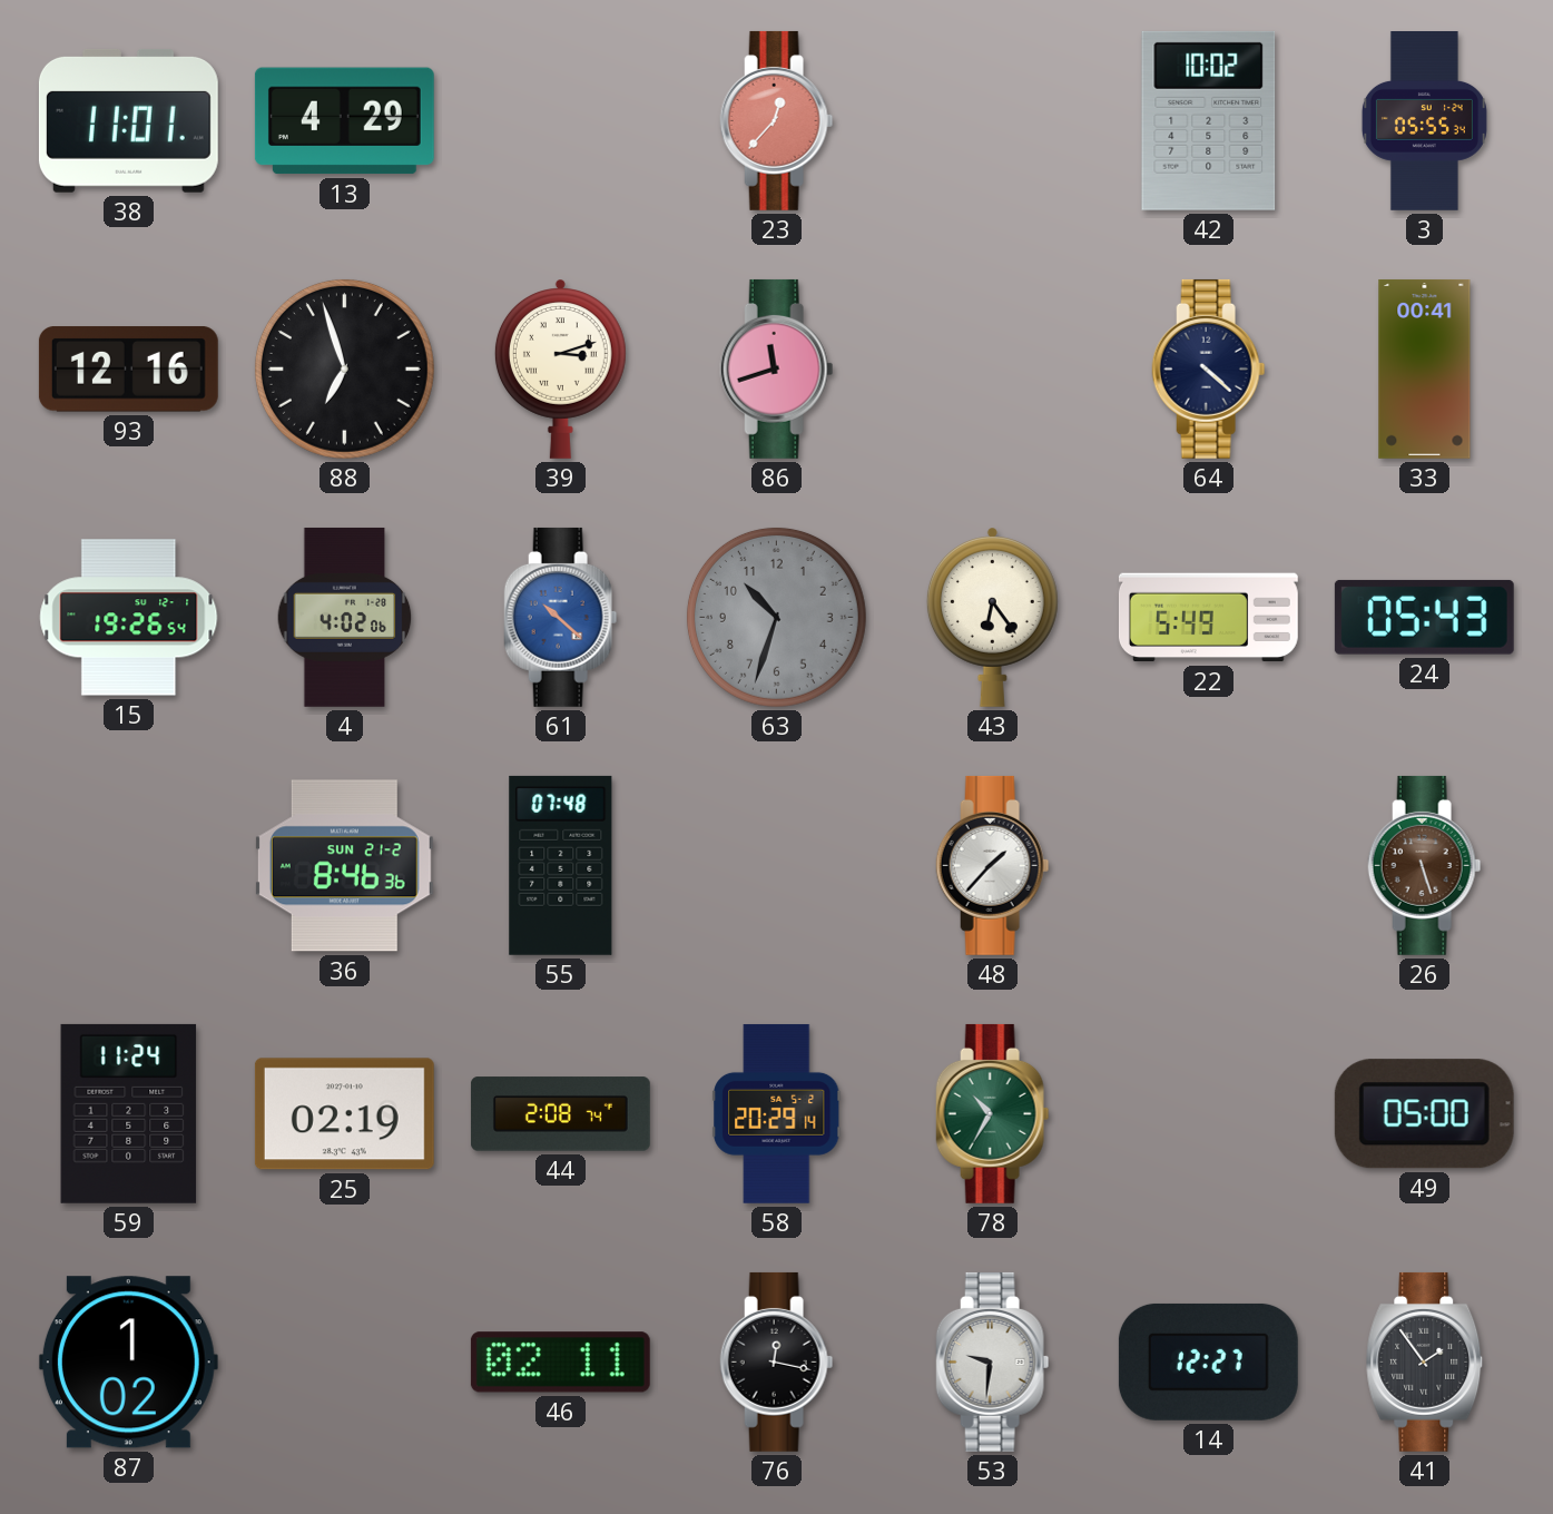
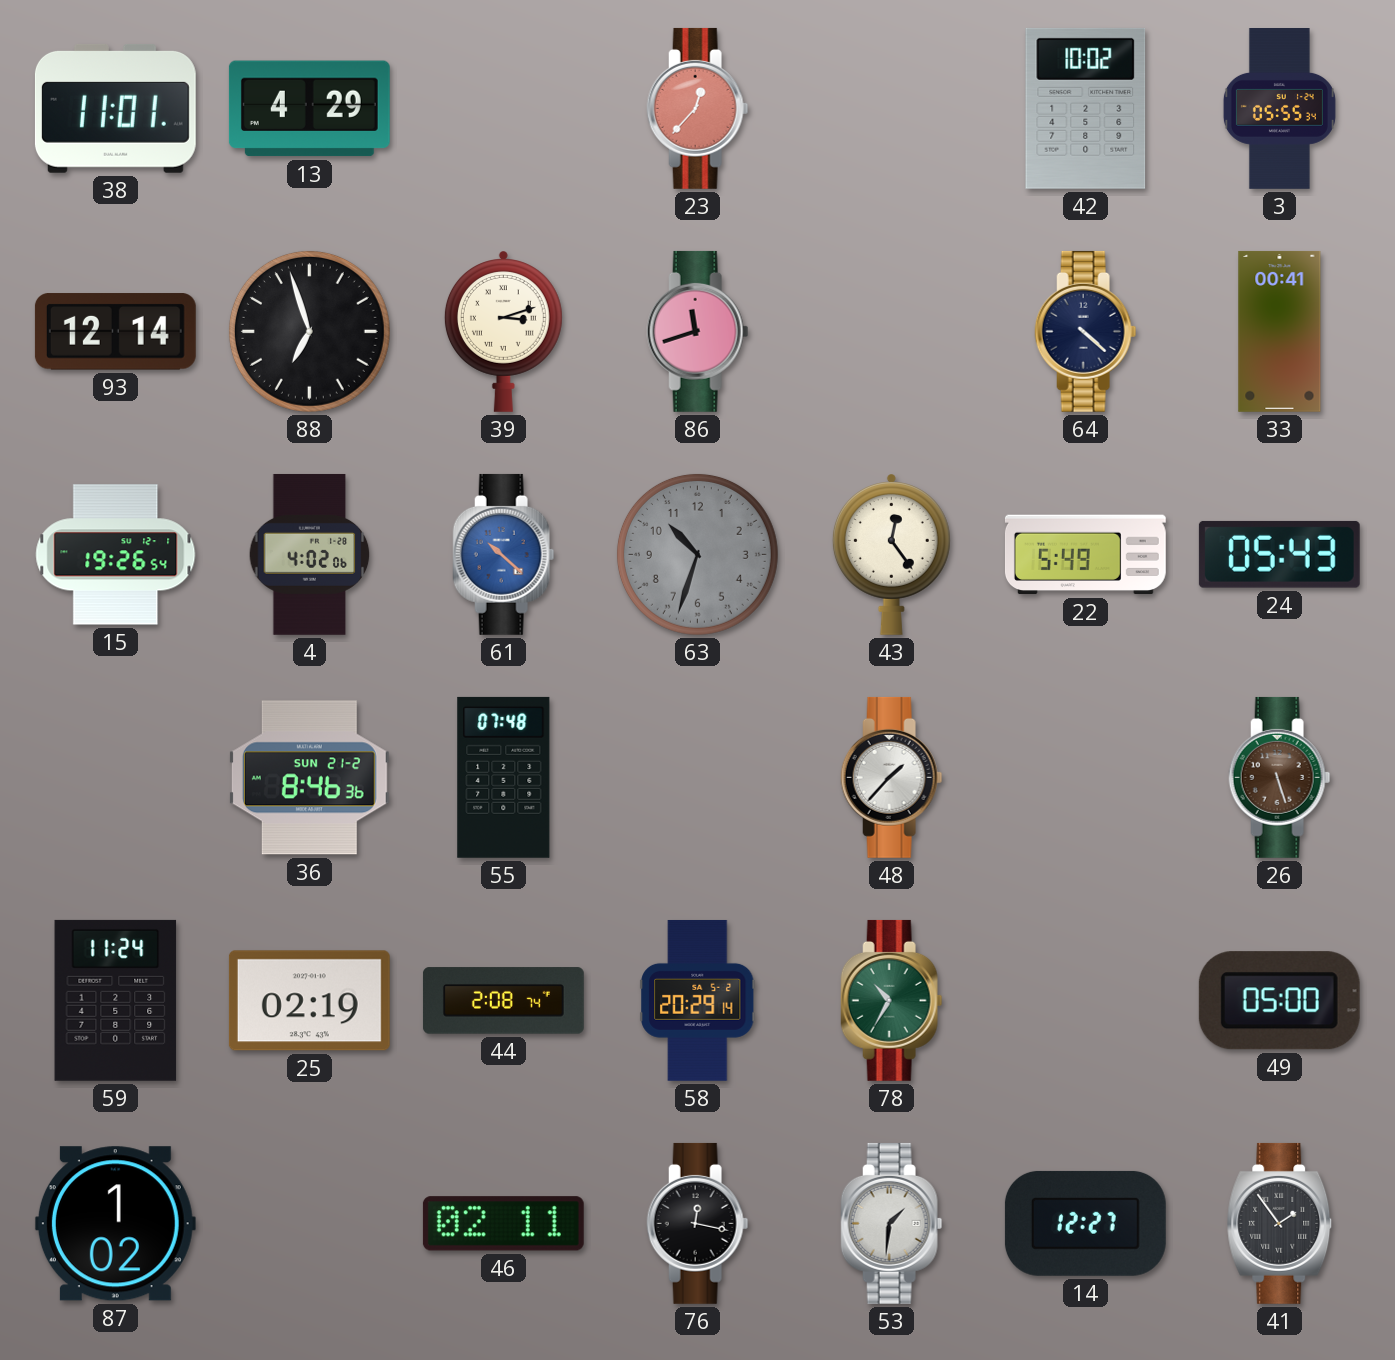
93: 12:16 -> 12:14 (115, 332)
43: 6:24 -> 12:24 (891, 554)
53: 9:31 -> 1:31 (892, 1223)
